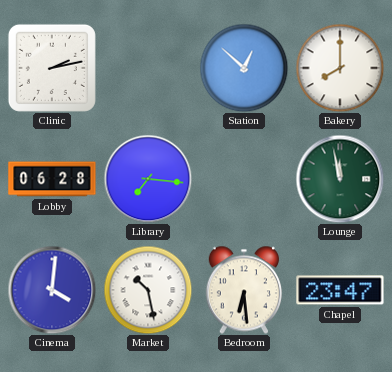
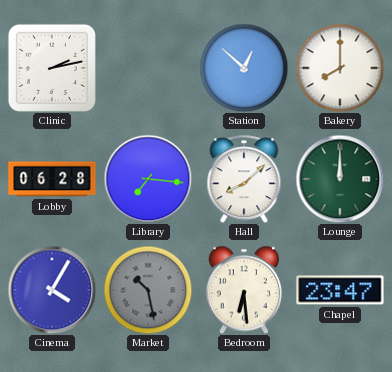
Hall: none -> 8:08 (244, 179)
Lounge: 11:58 -> 12:00 (340, 179)
Cinema: 4:01 -> 4:05 (52, 290)
Market dial: white -> grey (148, 290)
